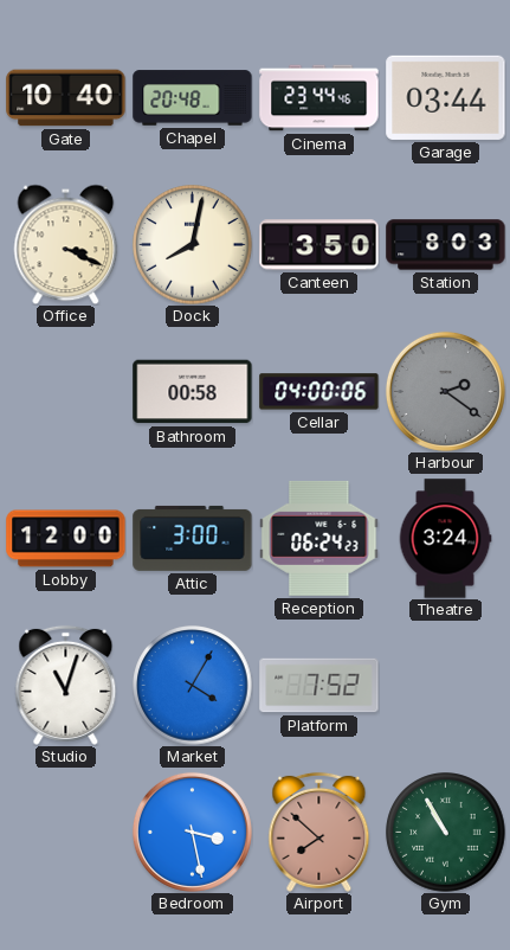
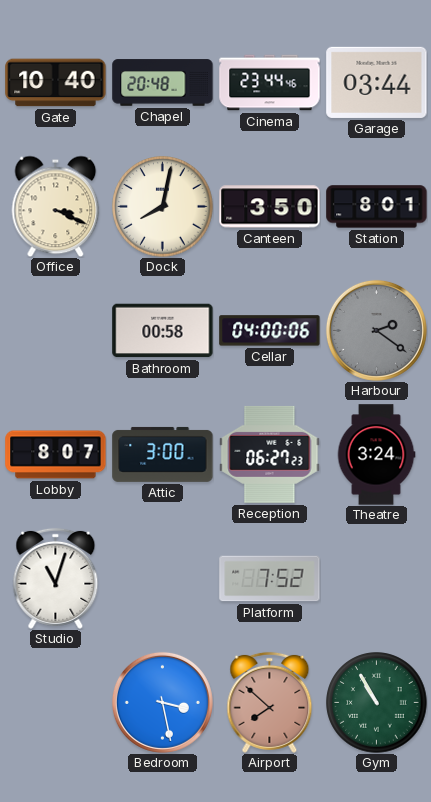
Station: 8:03 -> 8:01 (377, 207)
Lobby: 12:00 -> 8:07 (56, 455)
Reception: 06:24 -> 06:27 (270, 454)
Market: 4:05 -> none (193, 686)
